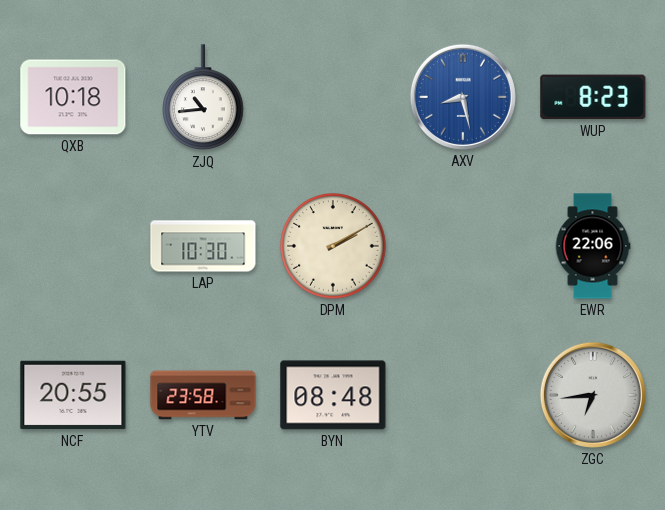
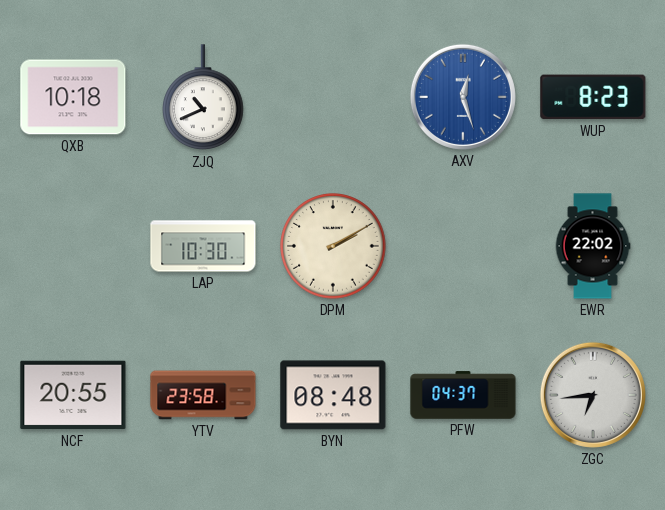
ZJQ: 10:44 -> 10:41 (204, 98)
AXV: 8:28 -> 12:27 (463, 97)
EWR: 22:06 -> 22:02 (593, 246)
PFW: none -> 04:37 (463, 395)
